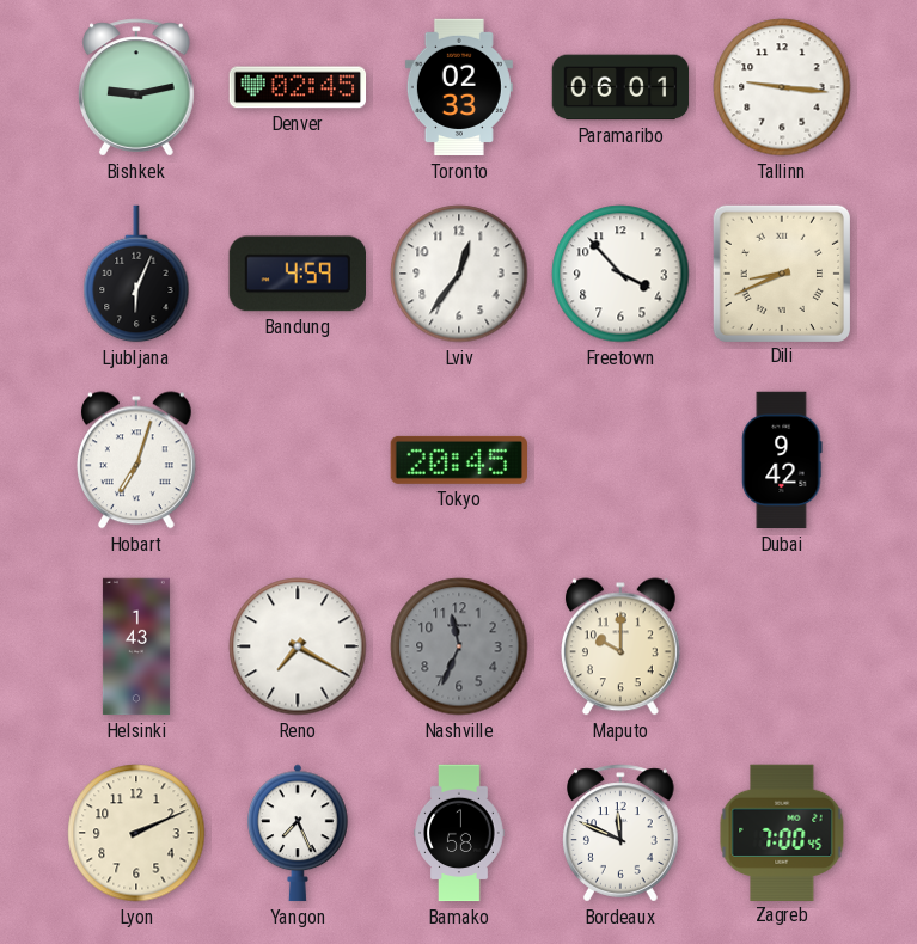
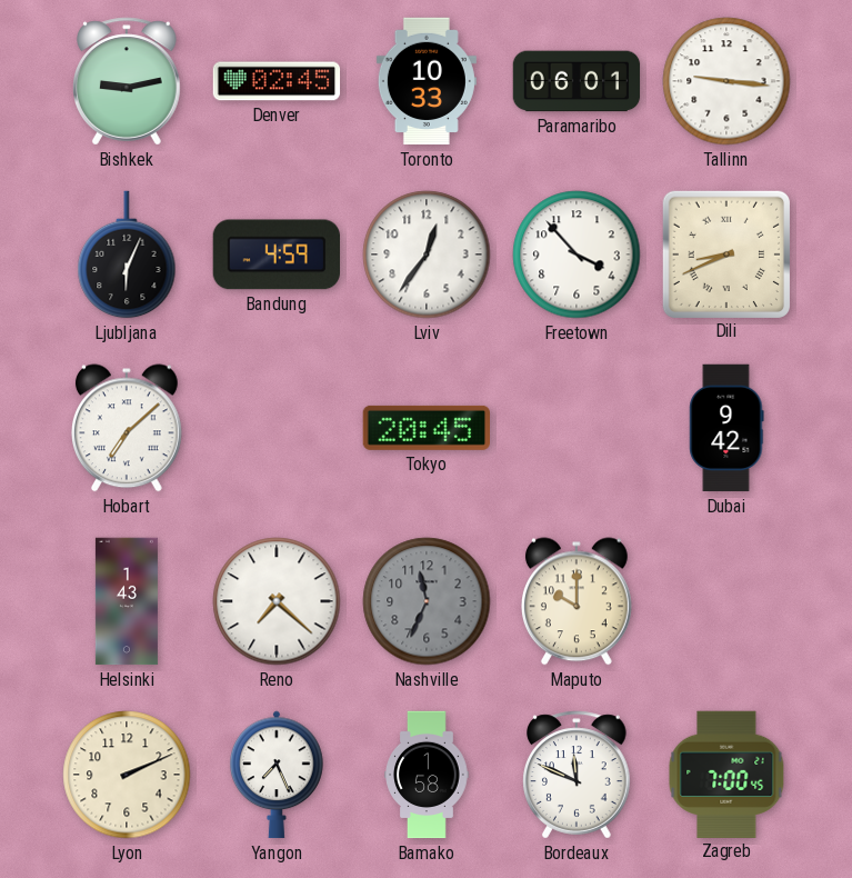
Toronto: 02:33 -> 10:33 (427, 81)
Hobart: 7:03 -> 7:08 (127, 428)
Reno: 7:20 -> 7:22 (277, 601)
